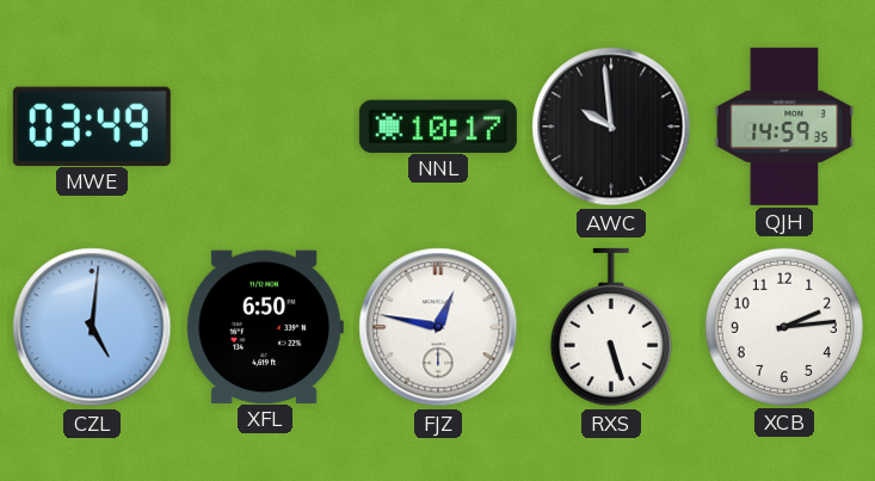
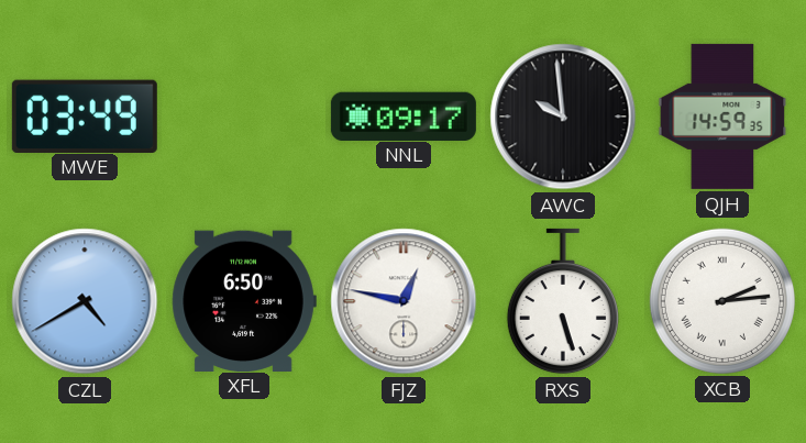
NNL: 10:17 -> 09:17 (404, 115)
CZL: 5:01 -> 4:40 (85, 301)
XCB numerals: Arabic -> Roman (722, 301)
